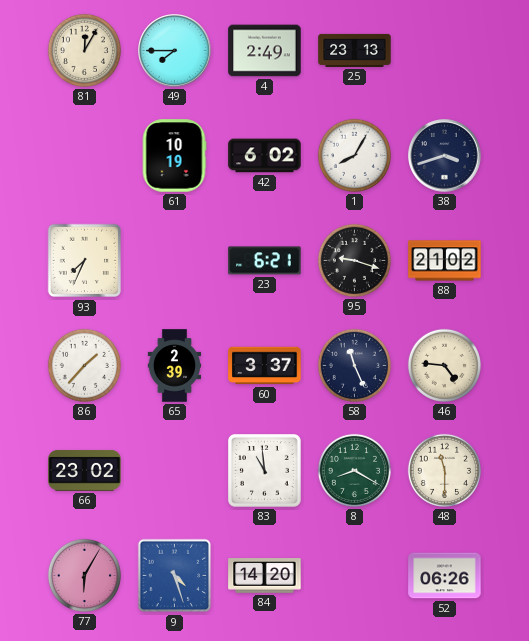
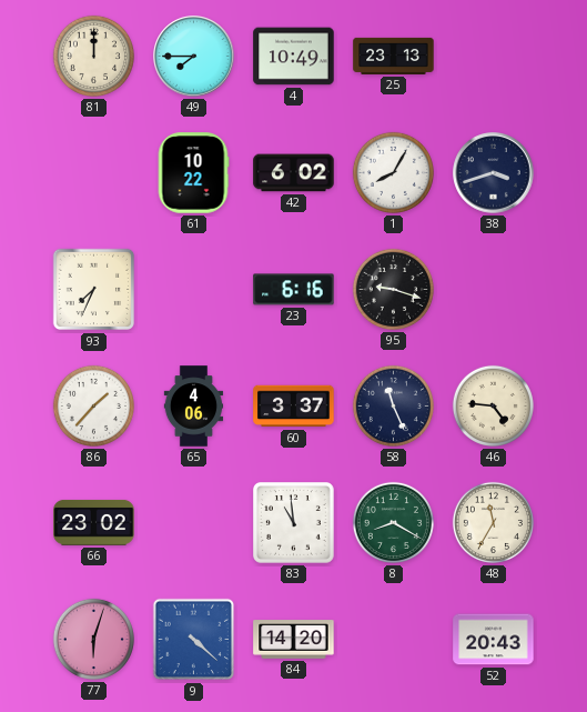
81: 12:05 -> 12:00 (93, 56)
4: 2:49 -> 10:49 (294, 57)
61: 10:19 -> 10:22 (193, 173)
23: 6:21 -> 6:16 (294, 290)
88: 21:02 -> none (445, 261)
65: 2:39 -> 4:06 (194, 407)
48: 11:30 -> 11:35 (493, 522)
77: 6:05 -> 6:03 (93, 639)
9: 4:27 -> 4:22 (194, 640)
52: 06:26 -> 20:43 (494, 640)
